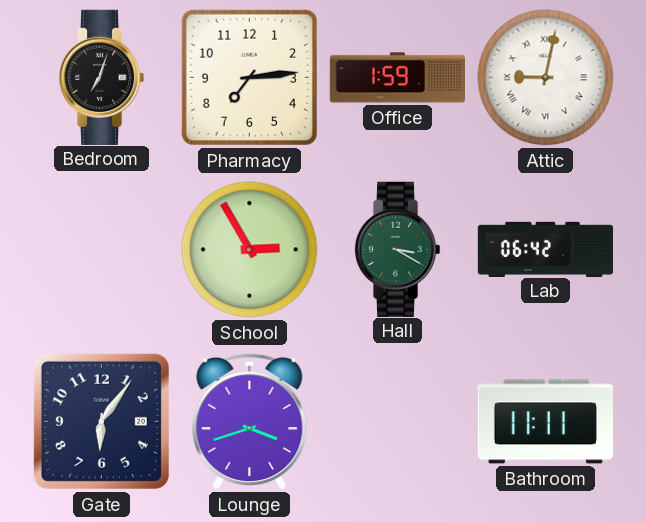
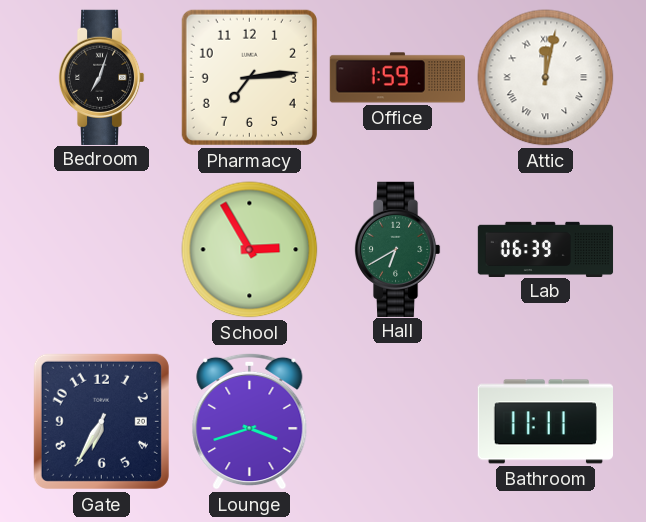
Attic: 9:02 -> 12:02 (546, 78)
Hall: 3:20 -> 6:40 (397, 249)
Lab: 06:42 -> 06:39 (546, 249)
Gate: 6:06 -> 6:35 (101, 421)
